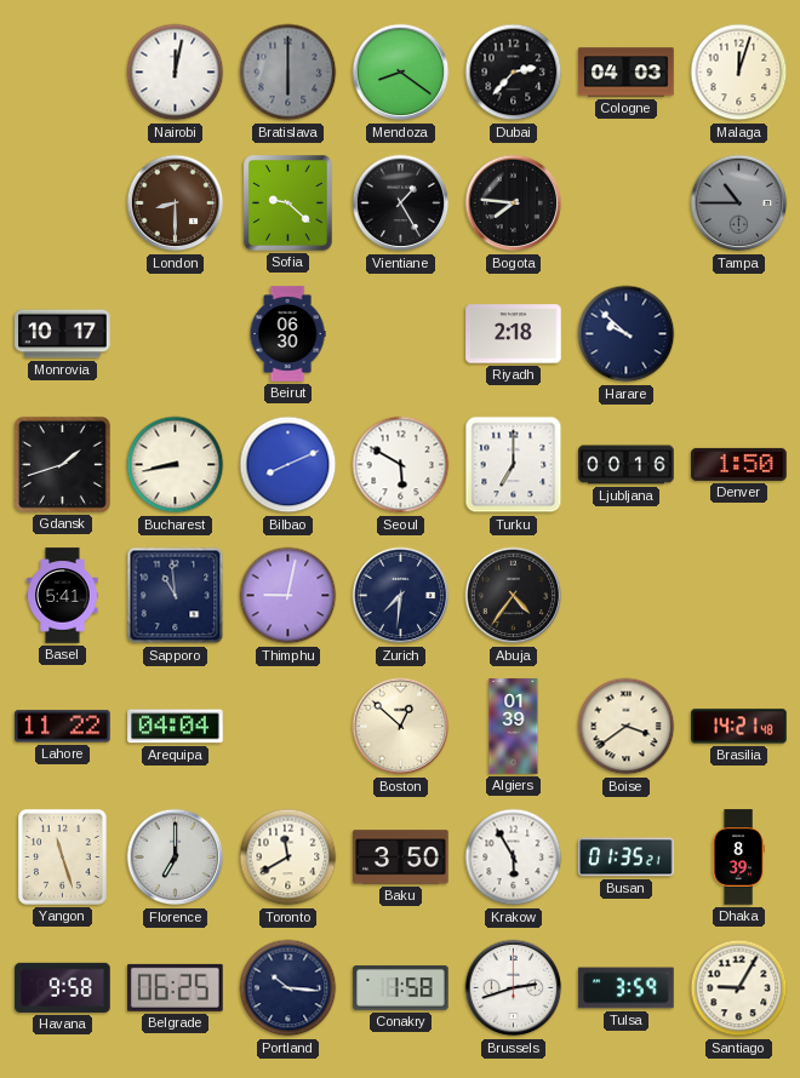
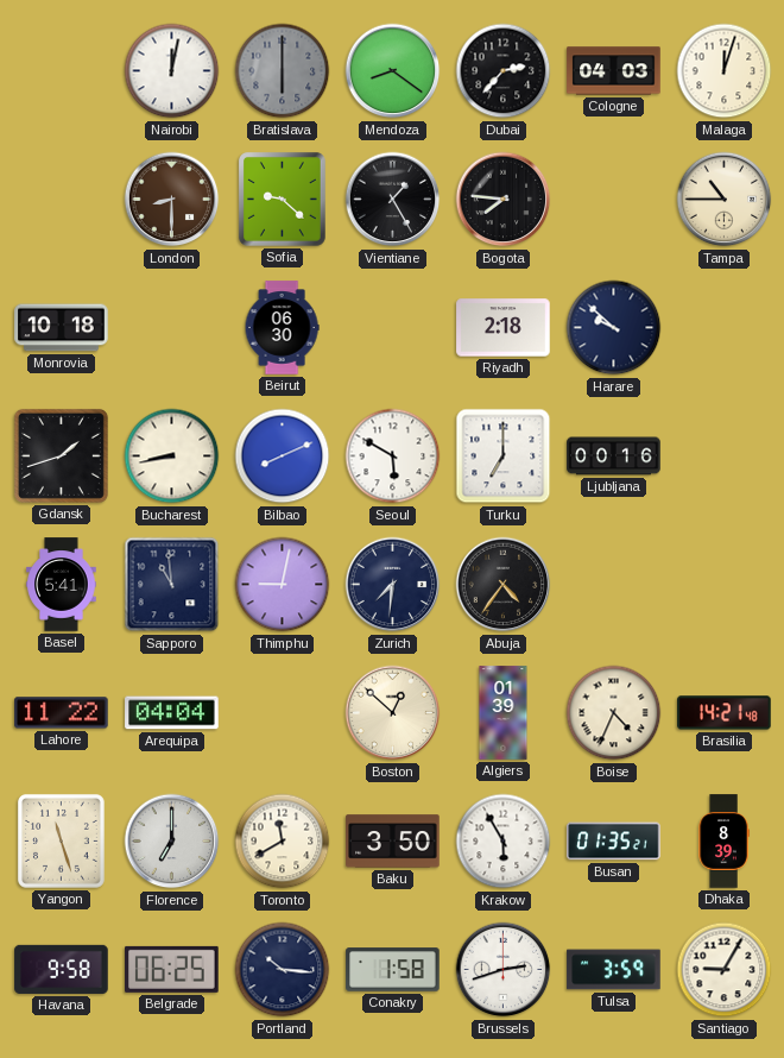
Tampa dial: grey -> cream (725, 200)
Monrovia: 10:17 -> 10:18 (62, 328)
Denver: 1:50 -> none (739, 464)
Boise: 3:39 -> 4:34 (614, 713)
